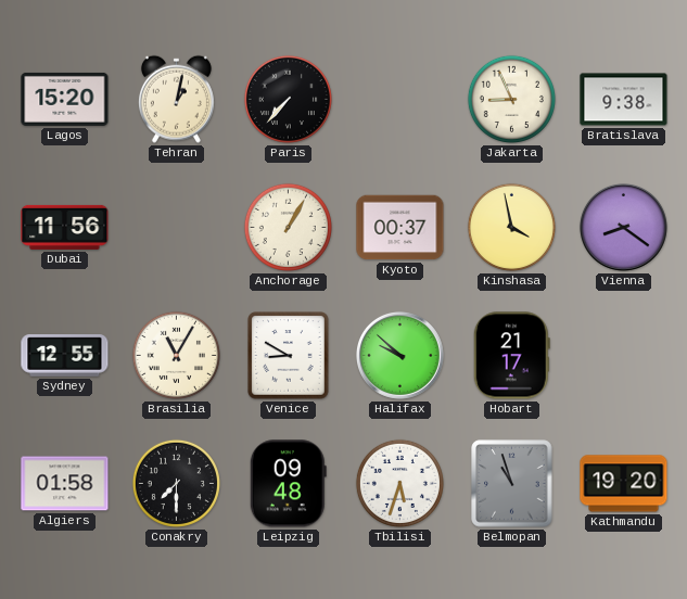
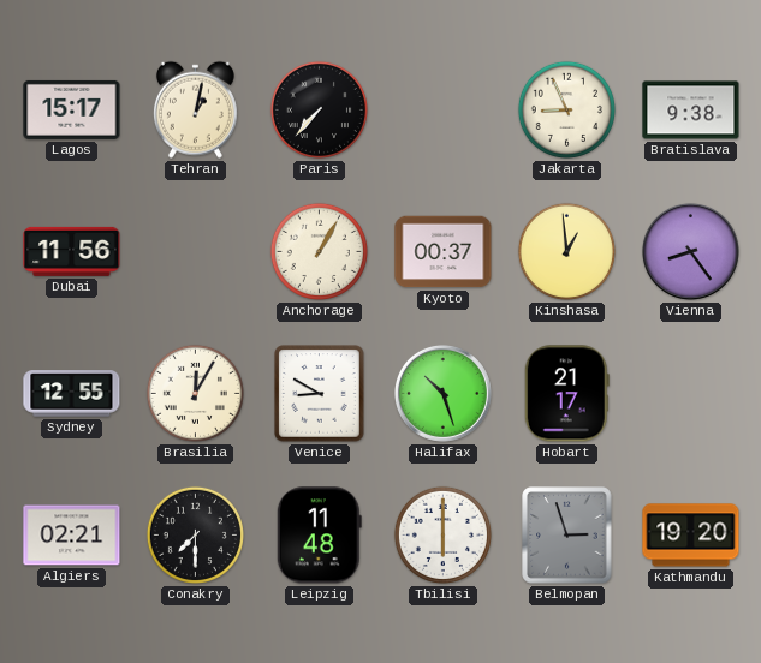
Lagos: 15:20 -> 15:17 (72, 109)
Kinshasa: 3:58 -> 12:59 (566, 251)
Vienna: 8:21 -> 8:24 (690, 251)
Brasilia: 11:05 -> 12:05 (195, 393)
Halifax: 9:52 -> 10:27 (442, 393)
Algiers: 01:58 -> 02:21 (72, 536)
Leipzig: 09:48 -> 11:48 (319, 536)
Tbilisi: 5:33 -> 6:00 (442, 534)
Belmopan: 10:57 -> 2:57 (567, 536)
